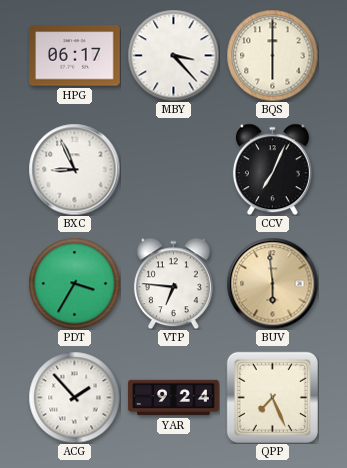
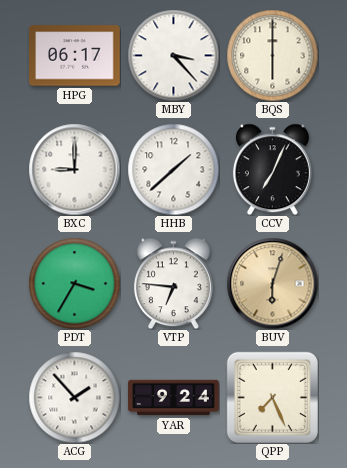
BXC: 8:56 -> 9:00 (74, 169)
HHB: none -> 1:38 (173, 169)
BUV: 5:59 -> 6:03 (272, 283)
